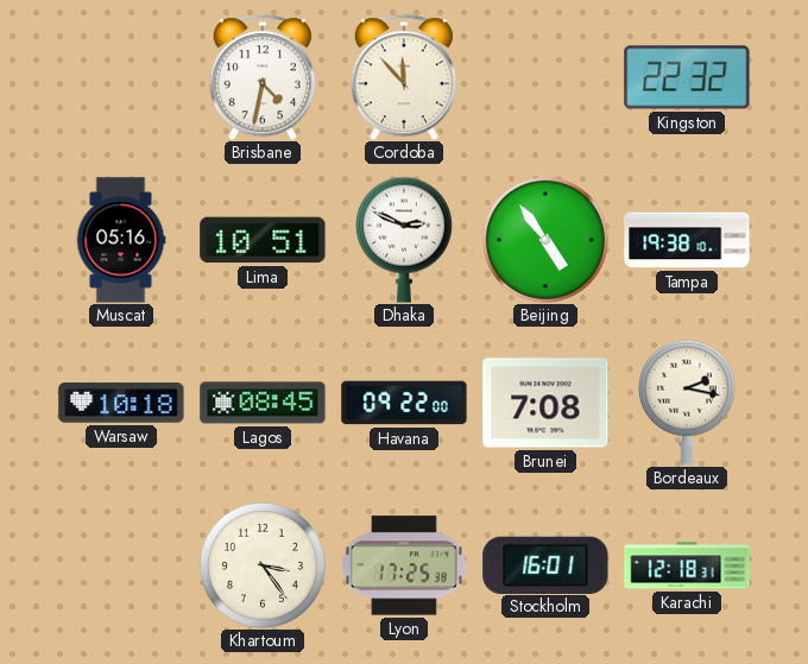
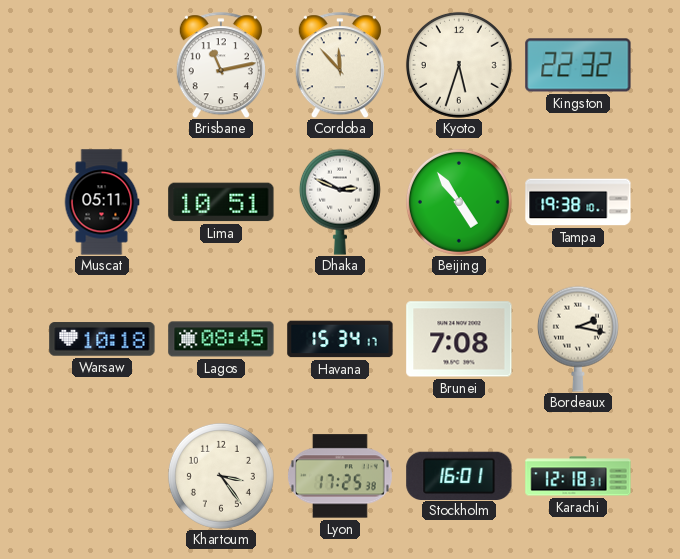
Brisbane: 4:32 -> 11:13 (221, 65)
Kyoto: none -> 5:33 (459, 65)
Muscat: 05:16 -> 05:11 (102, 202)
Havana: 09:22 -> 15:34 (340, 339)
